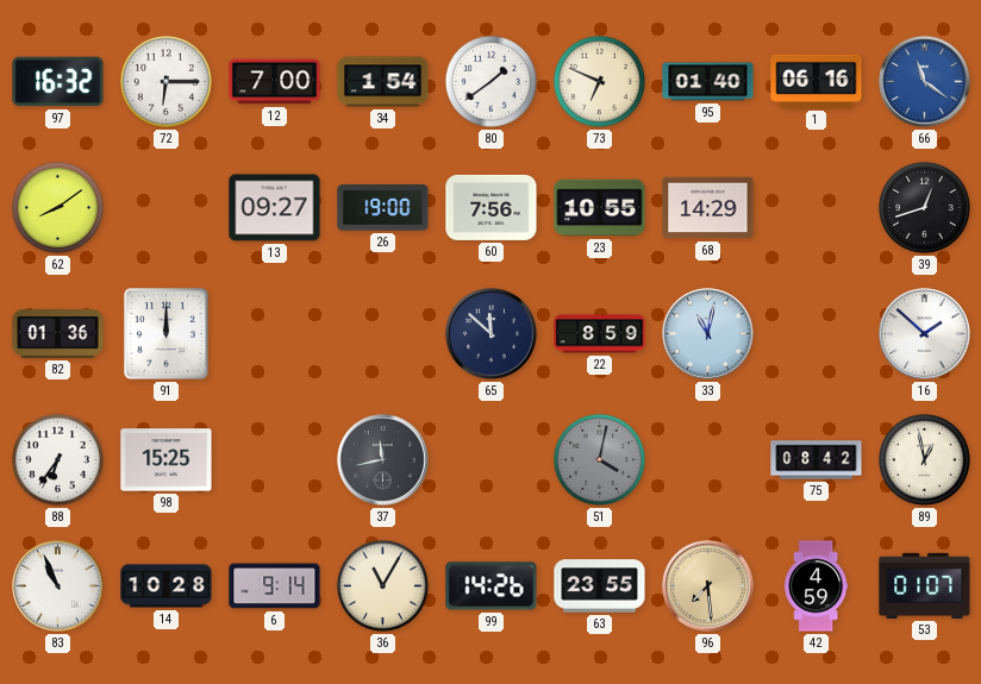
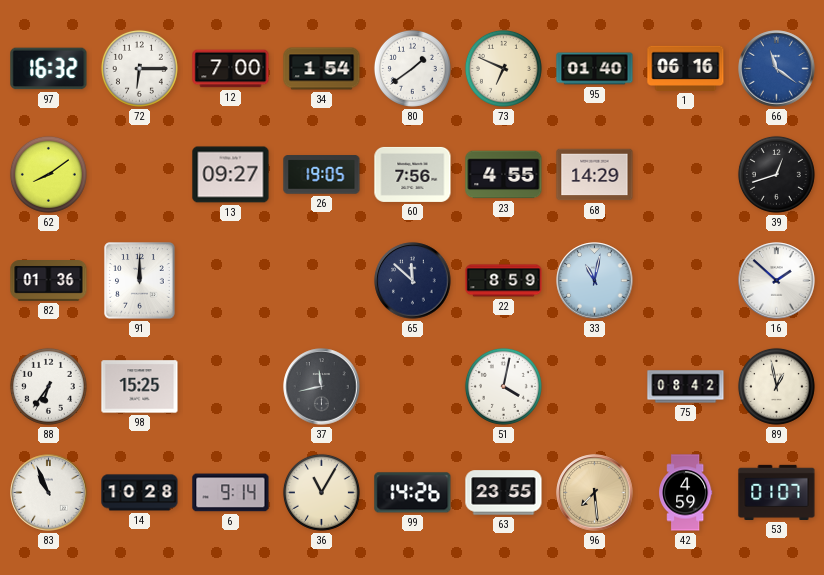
26: 19:00 -> 19:05 (322, 175)
23: 10:55 -> 4:55 (504, 175)
51 dial: grey -> white (503, 386)
